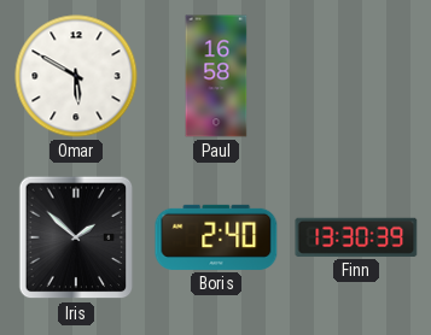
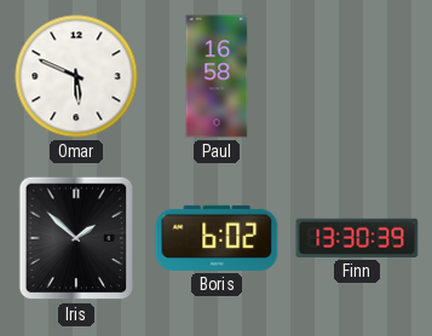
Omar: 5:50 -> 5:49 (76, 76)
Boris: 2:40 -> 6:02 (217, 238)
